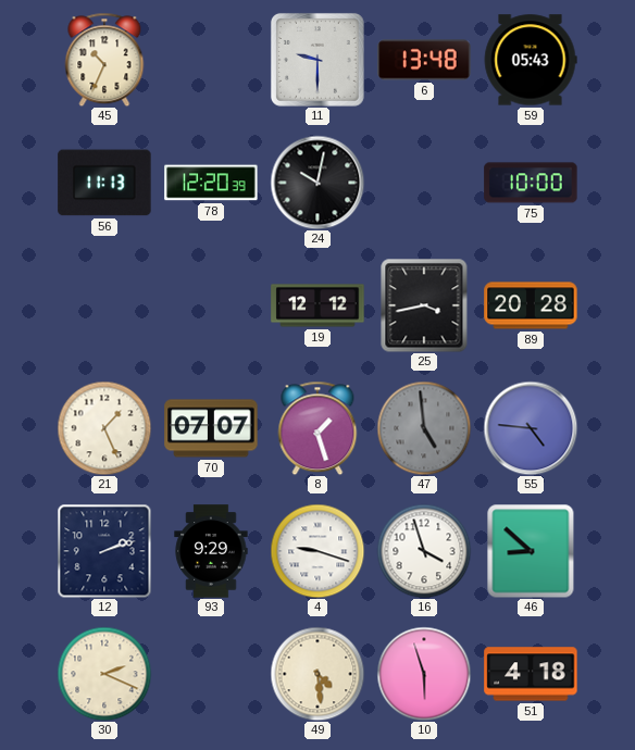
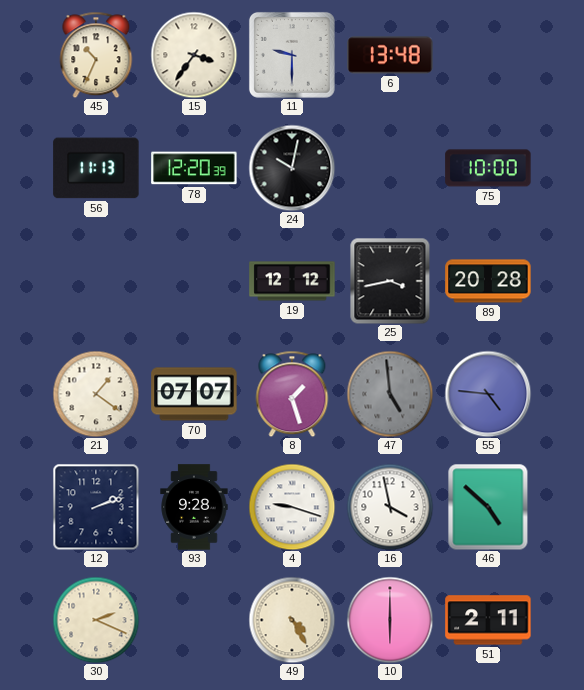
15: none -> 3:36 (194, 55)
59: 05:43 -> none (531, 60)
21: 1:26 -> 1:21 (96, 394)
93: 9:29 -> 9:28 (194, 507)
16: 3:57 -> 3:58 (390, 507)
46: 8:52 -> 4:52 (488, 507)
49: 4:29 -> 4:25 (292, 620)
10: 5:57 -> 6:00 (390, 620)
51: 4:18 -> 2:11 (488, 620)
